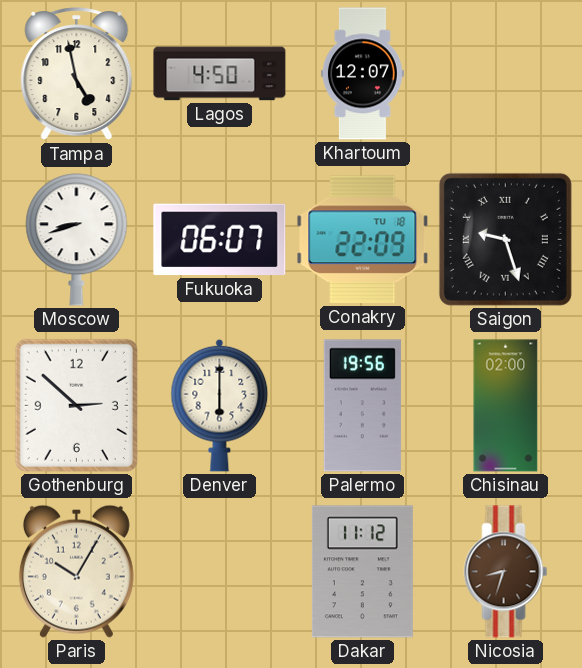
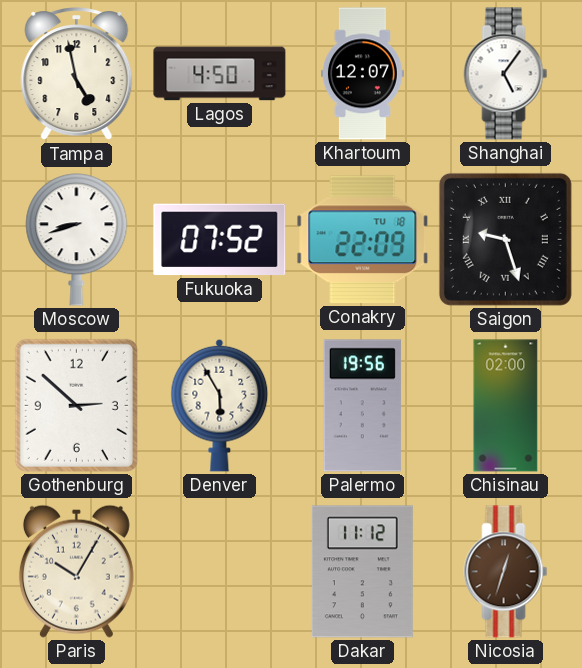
Shanghai: none -> 5:06 (506, 74)
Fukuoka: 06:07 -> 07:52 (220, 240)
Denver: 6:00 -> 5:55 (220, 405)
Nicosia: 8:33 -> 12:33 (506, 572)
